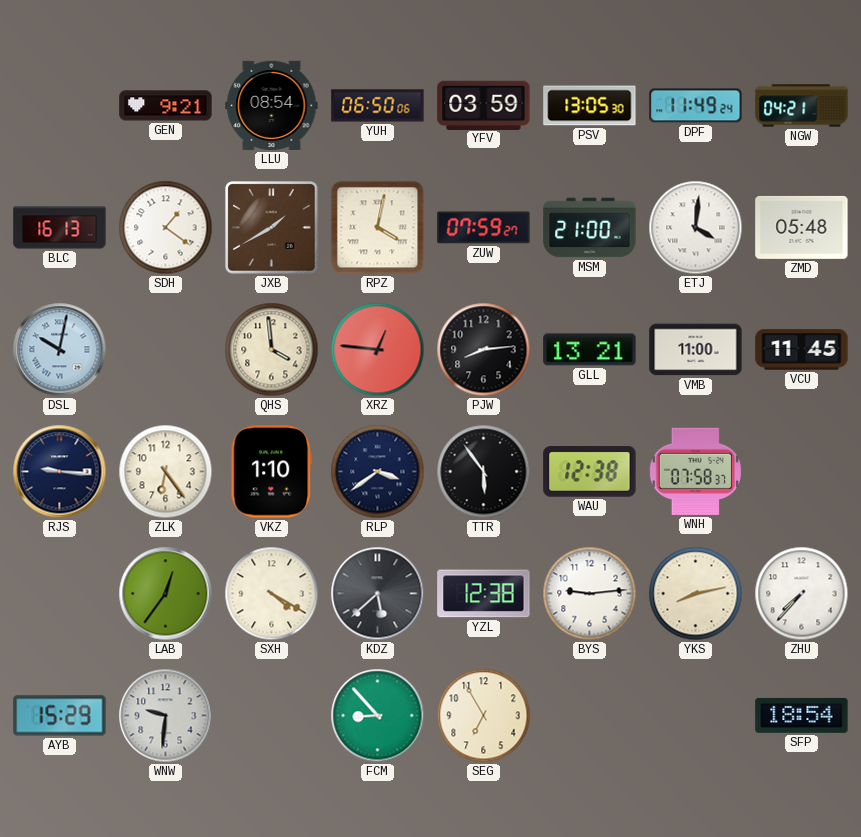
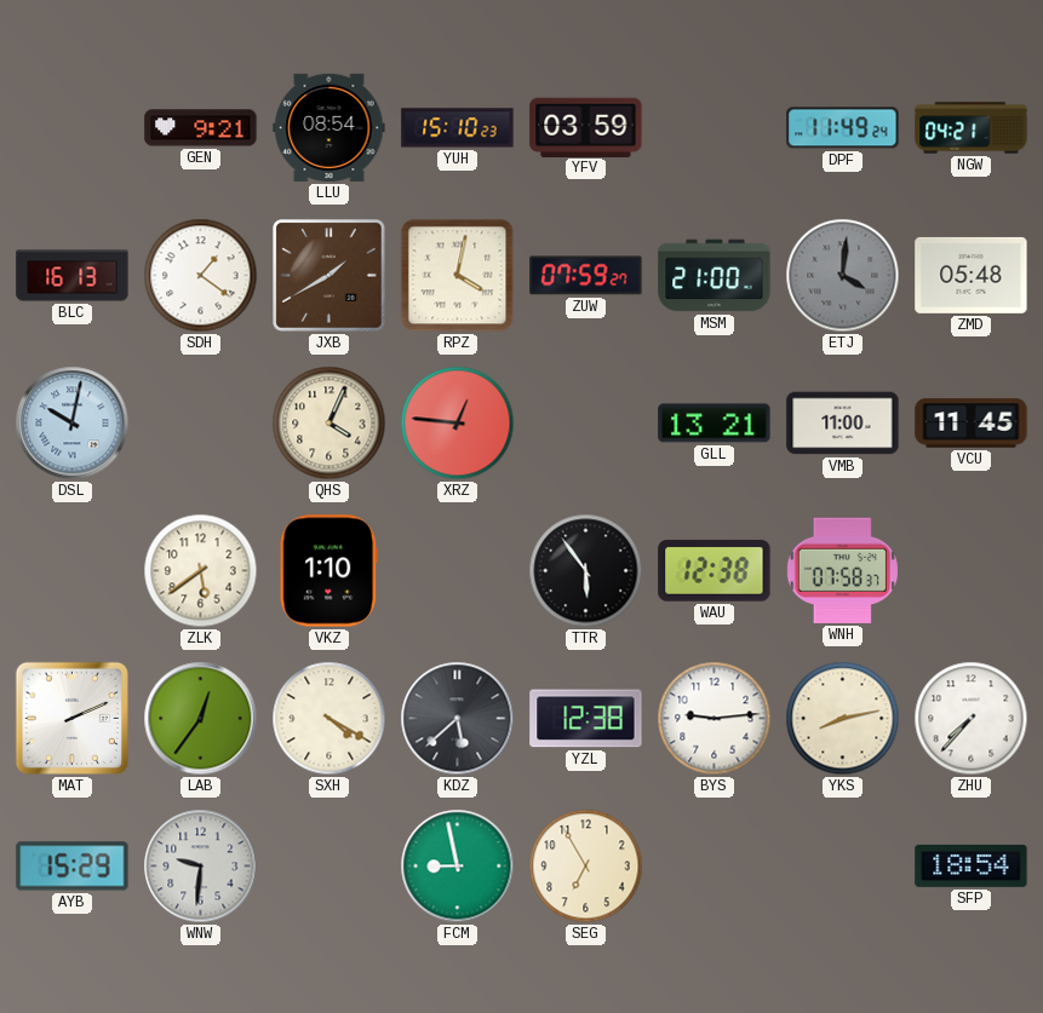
YUH: 06:50 -> 15:10 (458, 128)
PSV: 13:05 -> none (590, 106)
ETJ dial: white -> grey (843, 276)
QHS: 3:59 -> 4:04 (329, 424)
PJW: 8:14 -> none (484, 350)
RJS: 9:16 -> none (60, 472)
ZLK: 6:24 -> 5:39 (201, 571)
RLP: 3:39 -> none (378, 472)
MAT: none -> 2:11 (71, 718)
FCM: 8:53 -> 8:58 (458, 867)
